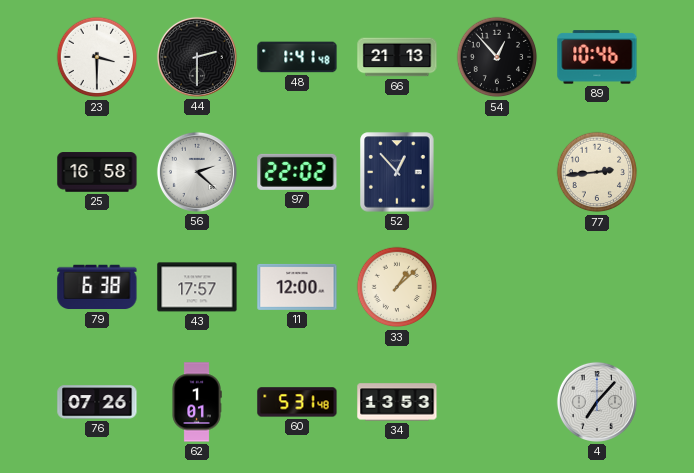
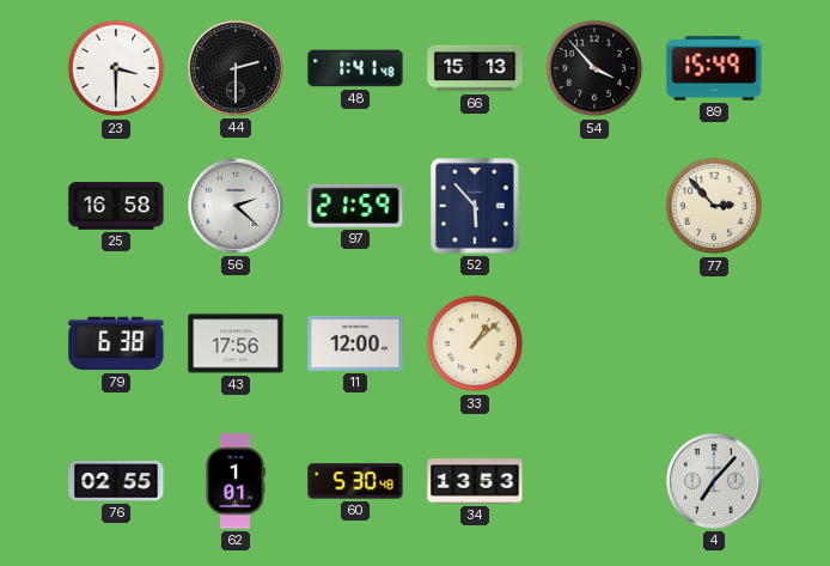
66: 21:13 -> 15:13 (475, 68)
54: 12:53 -> 3:53 (594, 68)
89: 10:46 -> 15:49 (714, 68)
97: 22:02 -> 21:59 (355, 206)
52: 12:53 -> 5:53 (475, 206)
77: 2:44 -> 2:53 (714, 206)
43: 17:57 -> 17:56 (236, 343)
76: 07:26 -> 02:55 (116, 481)
60: 5:31 -> 5:30 (355, 481)
